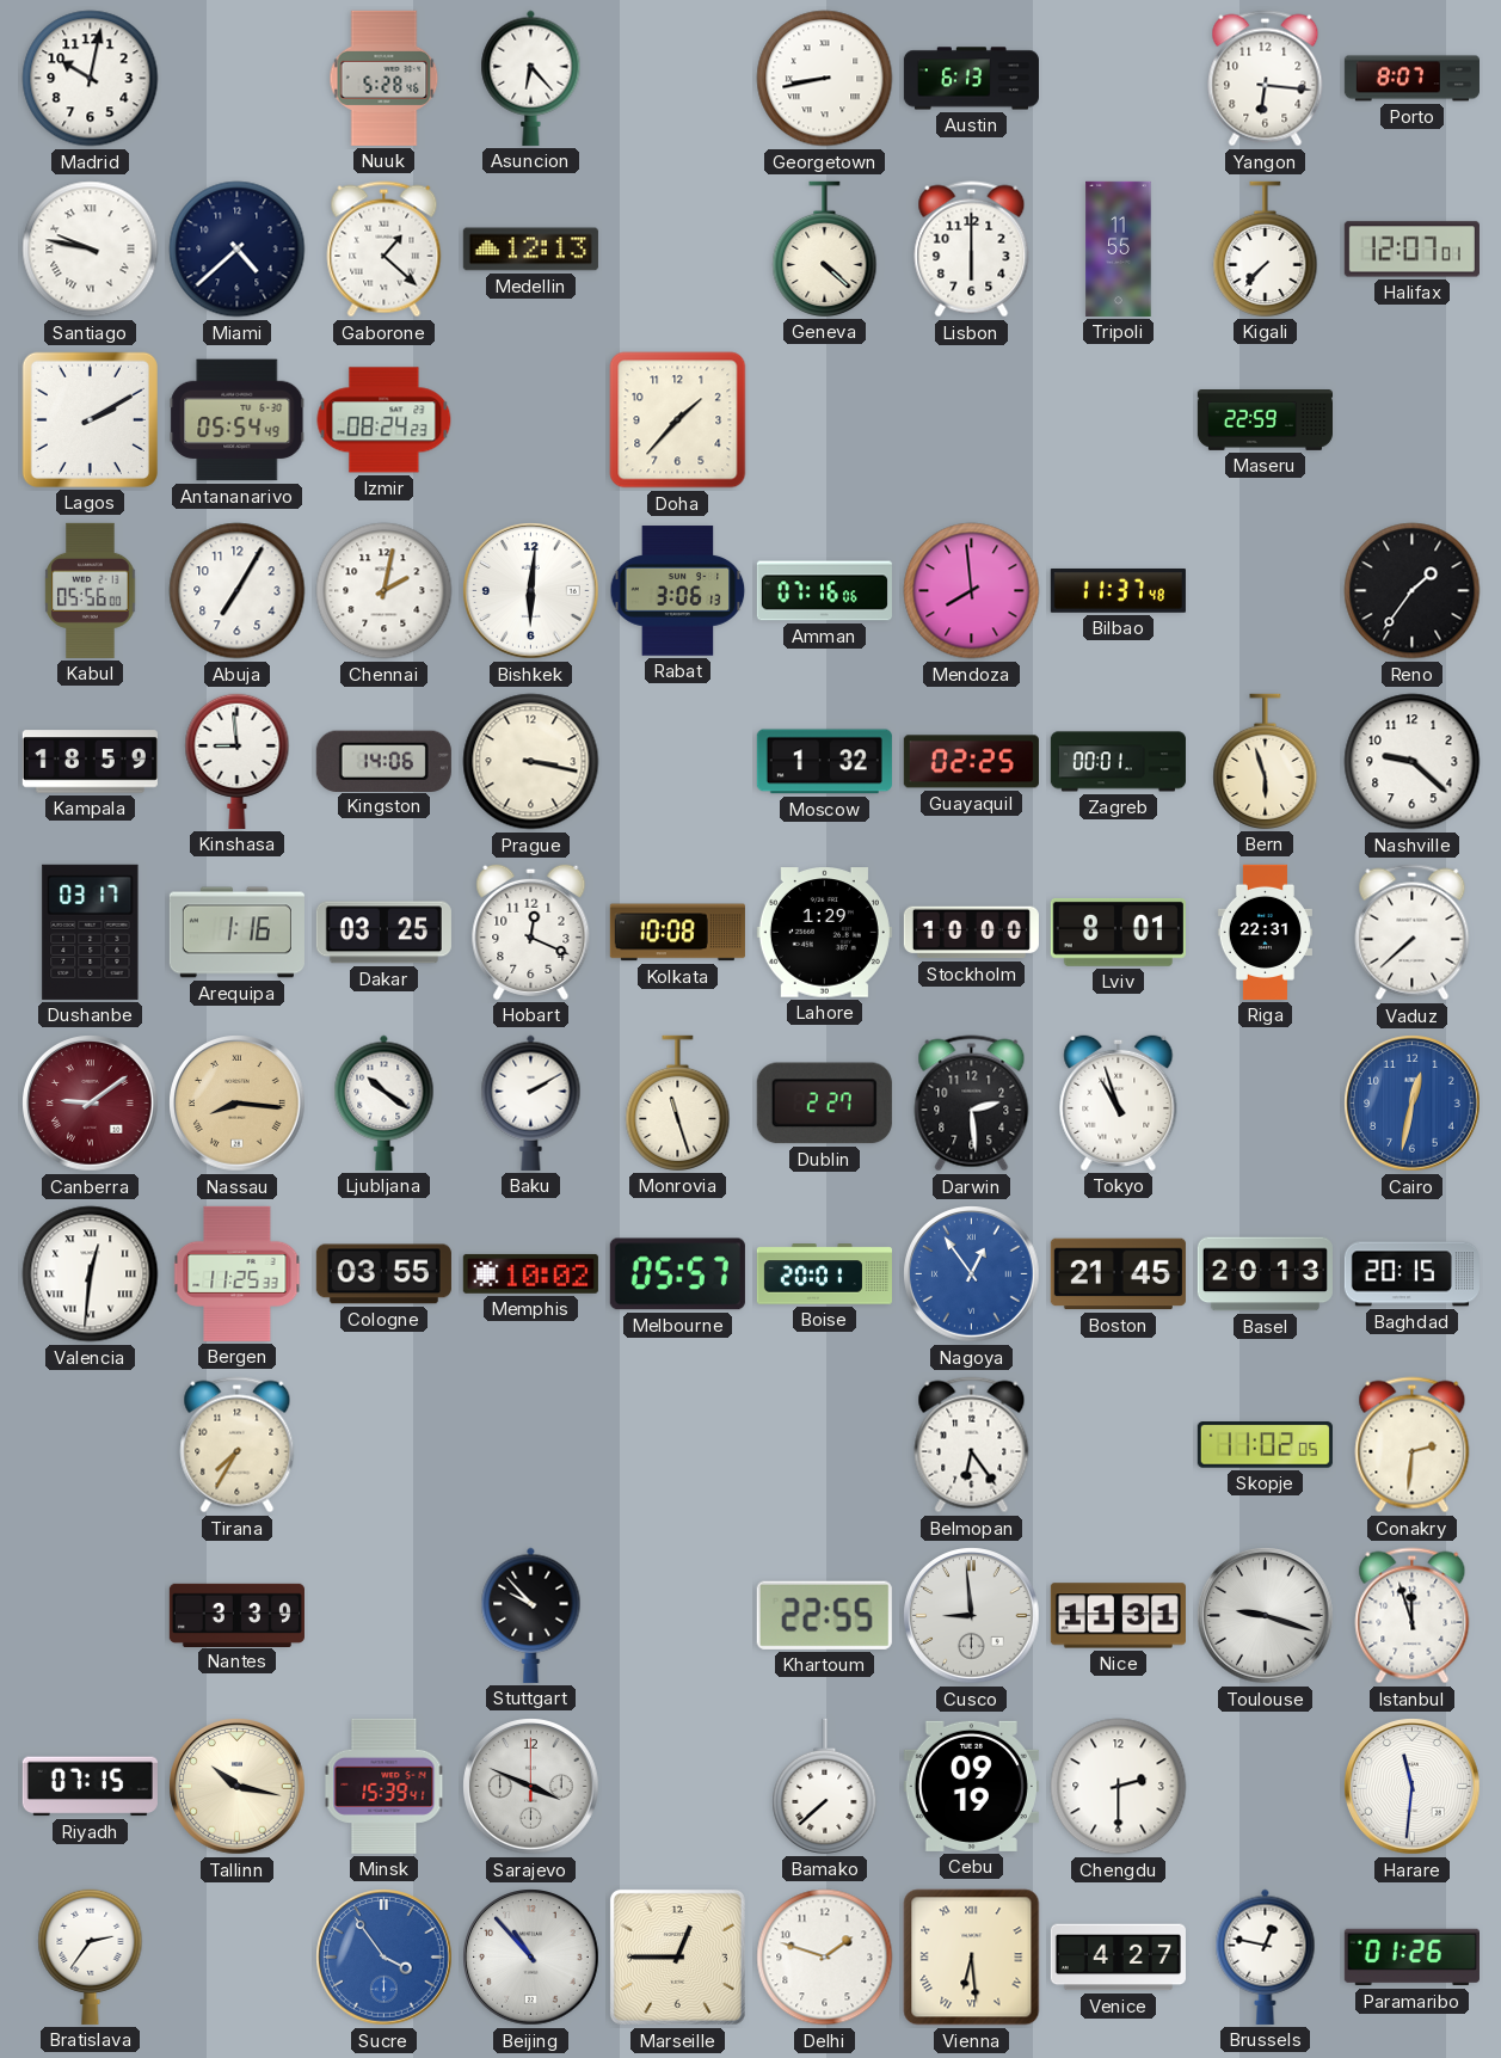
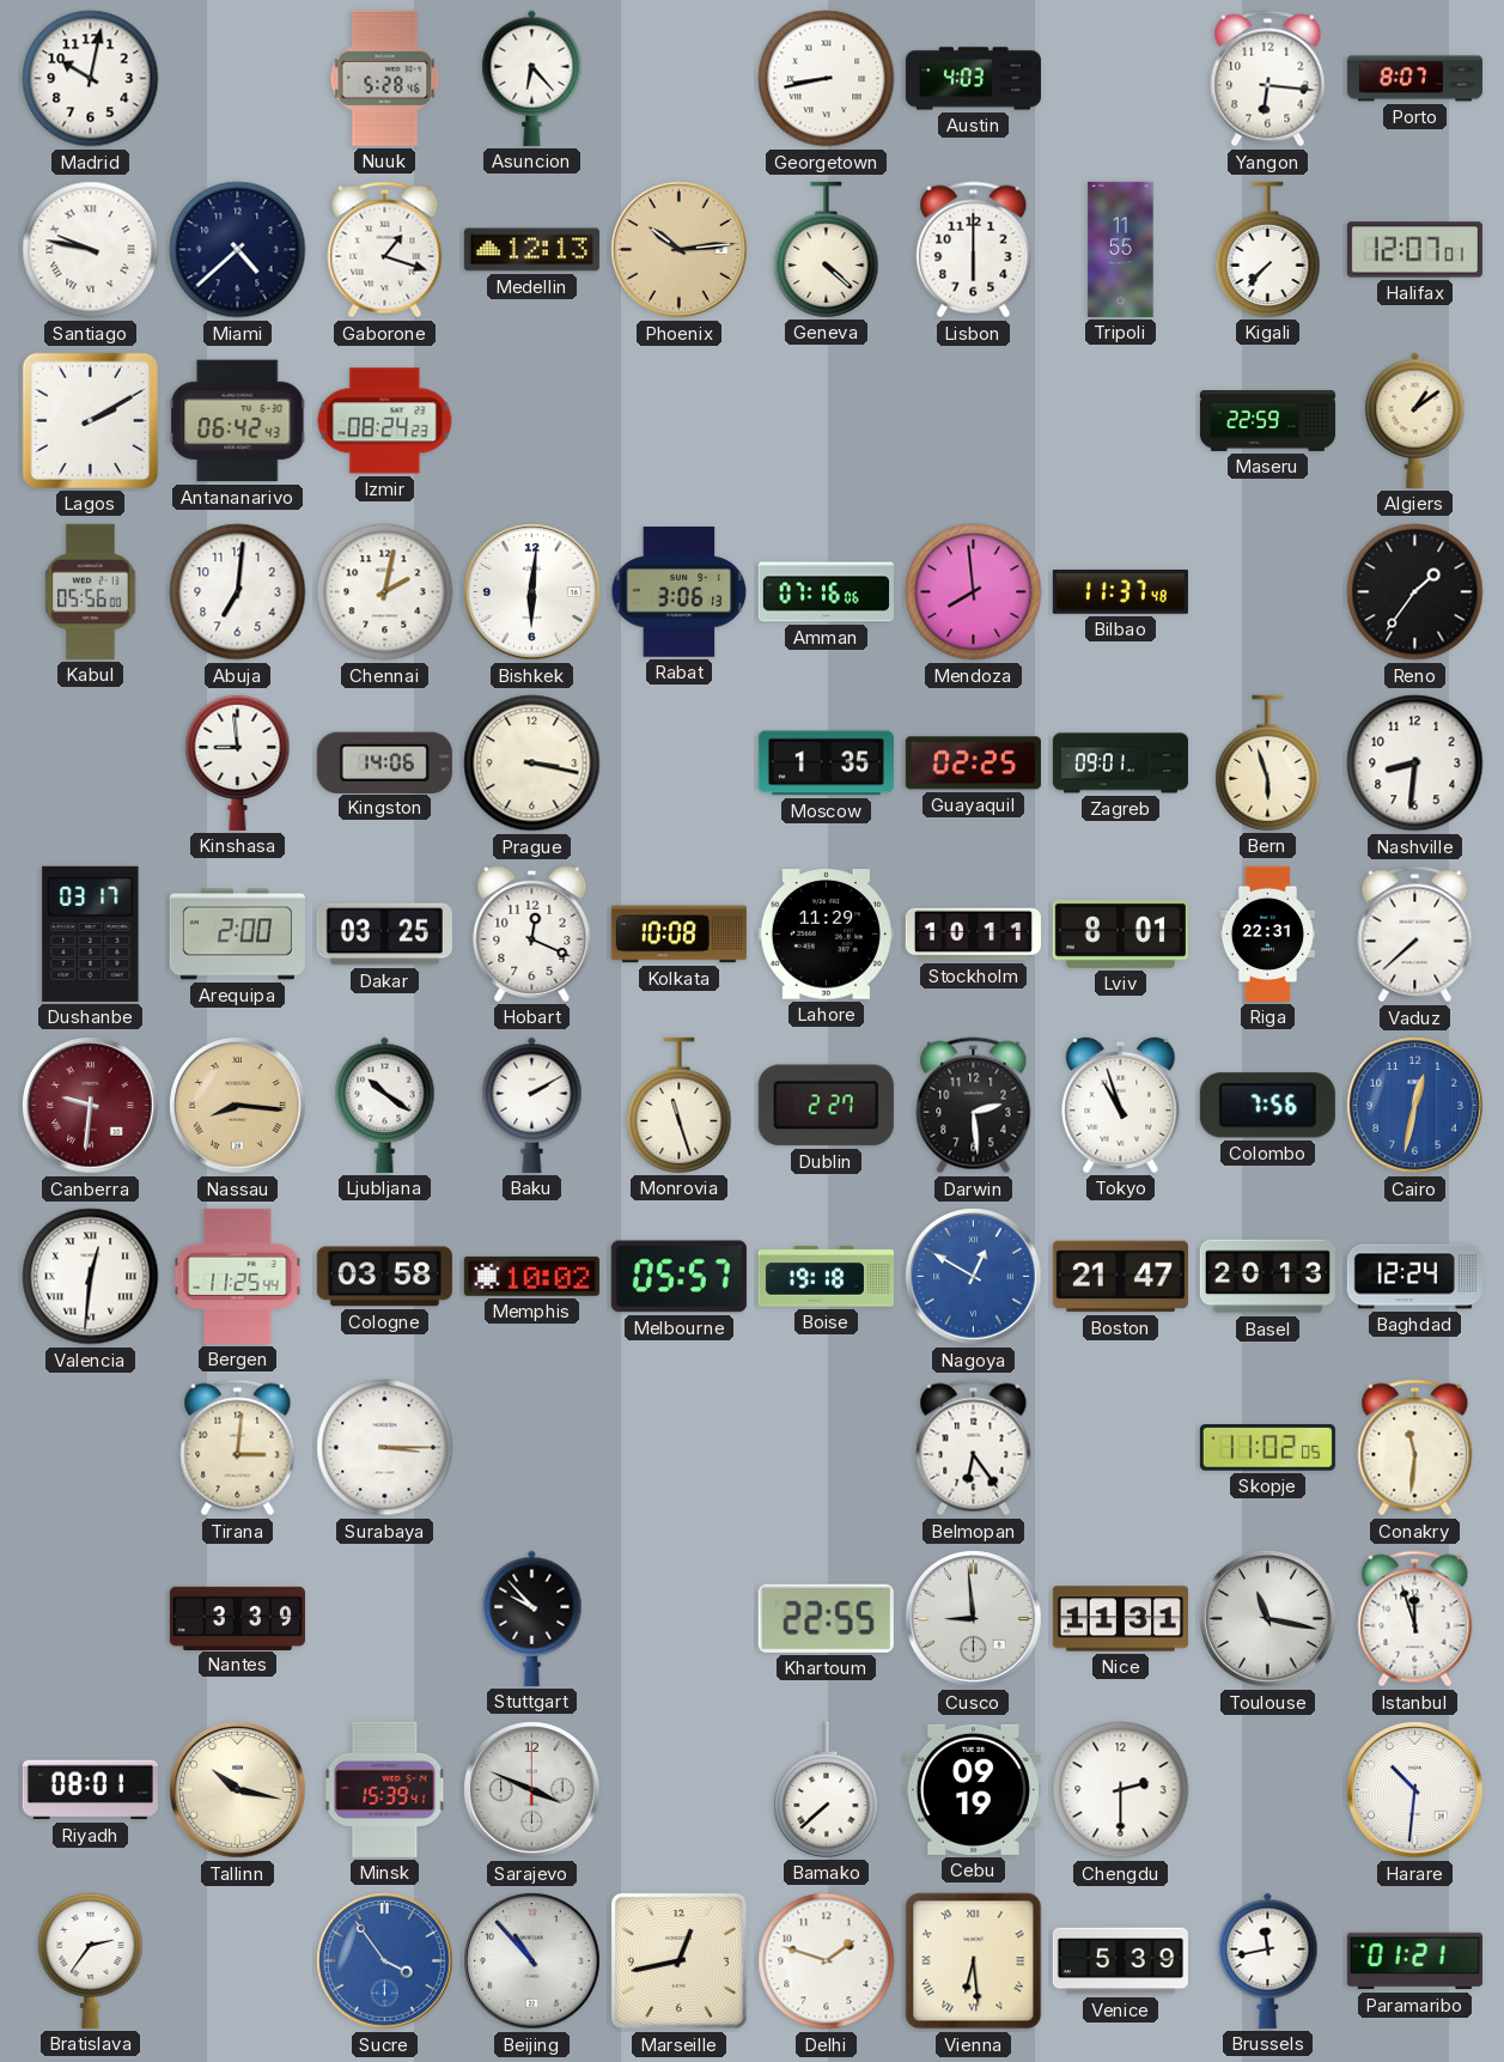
Austin: 6:13 -> 4:03 (973, 79)
Gaborone: 1:22 -> 1:18 (385, 250)
Phoenix: none -> 10:14 (680, 250)
Antananarivo: 05:54 -> 06:42 (238, 421)
Doha: 1:37 -> none (678, 420)
Algiers: none -> 1:09 (1415, 420)
Abuja: 7:05 -> 7:01 (238, 592)
Kampala: 18:59 -> none (90, 762)
Moscow: 1:32 -> 1:35 (826, 764)
Zagreb: 00:01 -> 09:01 (1120, 764)
Nashville: 9:22 -> 8:31 (1415, 764)
Arequipa: 1:16 -> 2:00 (237, 935)
Lahore: 1:29 -> 11:29 (826, 935)
Stockholm: 10:00 -> 10:11 (973, 935)
Canberra: 9:09 -> 9:31 (91, 1106)
Colombo: none -> 7:56 (1267, 1106)
Bergen: 11:25:33 -> 11:25:44 (238, 1276)
Cologne: 03:55 -> 03:58 (384, 1277)
Boise: 20:01 -> 19:18 (826, 1277)
Nagoya: 12:54 -> 12:50 (974, 1277)
Boston: 21:45 -> 21:47 (1120, 1277)
Baghdad: 20:15 -> 12:24 (1414, 1277)
Tirana: 7:35 -> 3:01 (238, 1448)
Surabaya: none -> 3:15 (385, 1448)
Conakry: 2:31 -> 11:31 (1415, 1448)
Toulouse: 9:18 -> 11:17 (1268, 1619)
Riyadh: 07:15 -> 08:01 (90, 1790)
Harare: 11:31 -> 10:31 (1415, 1790)
Marseille: 12:45 -> 12:43 (678, 1960)
Venice: 4:27 -> 5:39 (1120, 1961)
Brussels: 12:47 -> 11:43 (1268, 1960)
Paramaribo: 01:26 -> 01:21 (1414, 1961)
